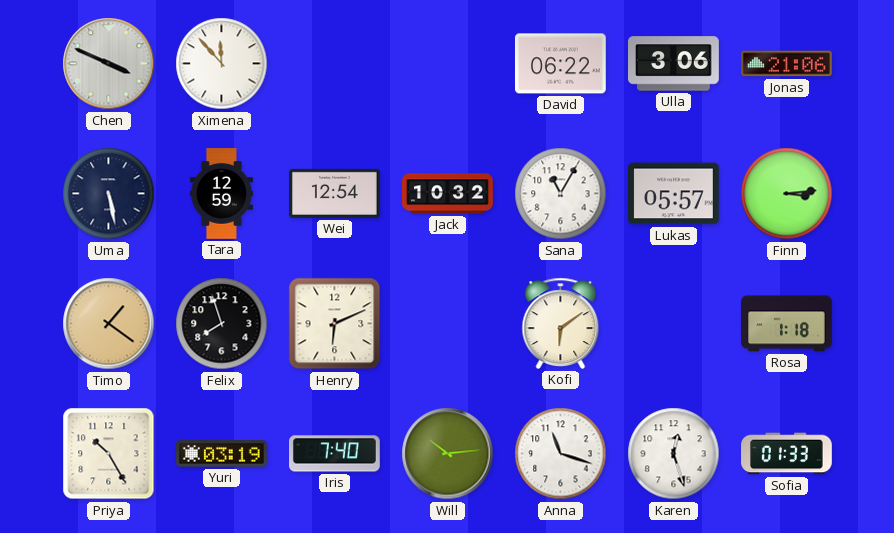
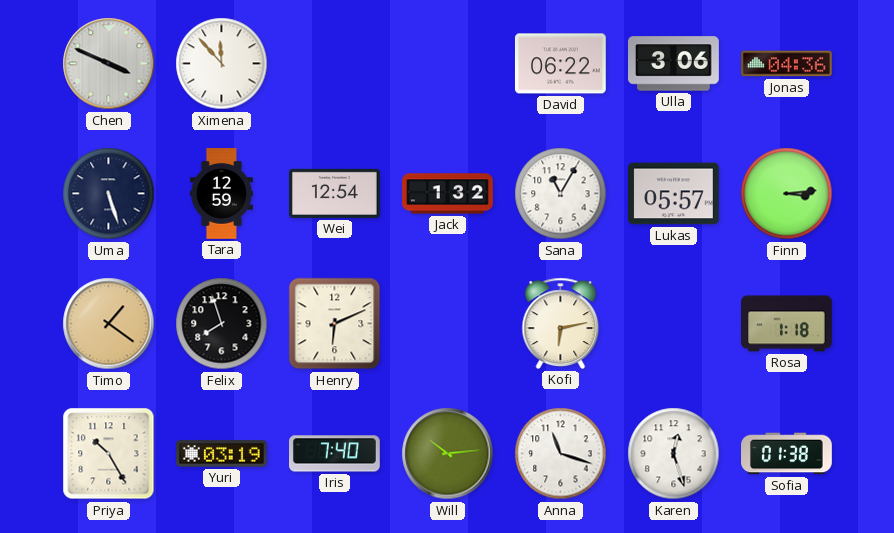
Jonas: 21:06 -> 04:36 (787, 64)
Uma: 5:28 -> 5:27 (109, 194)
Jack: 10:32 -> 1:32 (448, 194)
Kofi: 6:09 -> 6:13 (561, 323)
Sofia: 01:33 -> 01:38 (787, 454)
